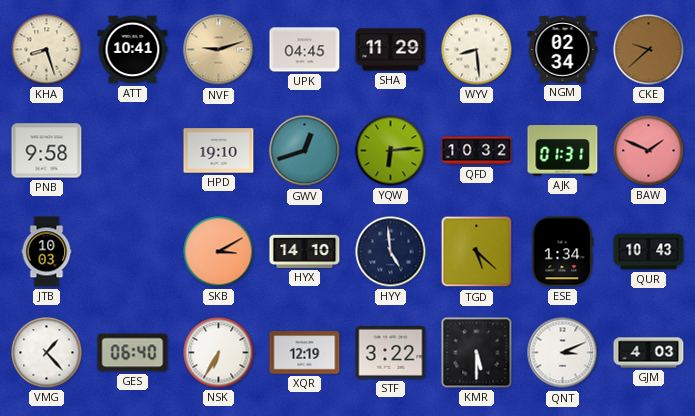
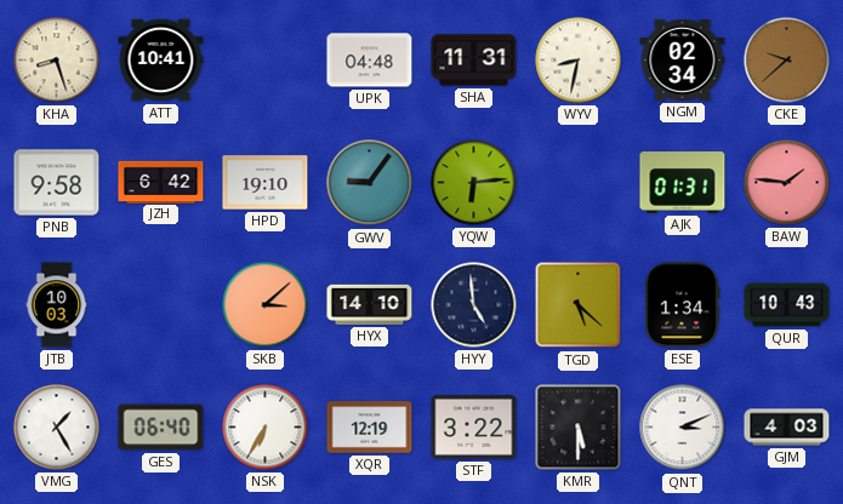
NVF: 9:12 -> none (219, 50)
UPK: 04:45 -> 04:48 (370, 61)
SHA: 11:29 -> 11:31 (474, 61)
WYV: 8:29 -> 8:32 (579, 61)
JZH: none -> 6:42 (161, 182)
GWV: 12:42 -> 9:06 (370, 183)
QFD: 10:32 -> none (477, 151)
BAW: 1:49 -> 1:46 (787, 183)
SKB: 3:10 -> 3:08 (266, 305)
VMG: 1:23 -> 1:25 (57, 428)
